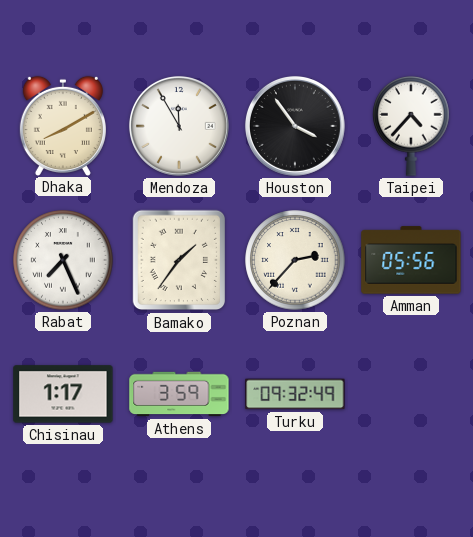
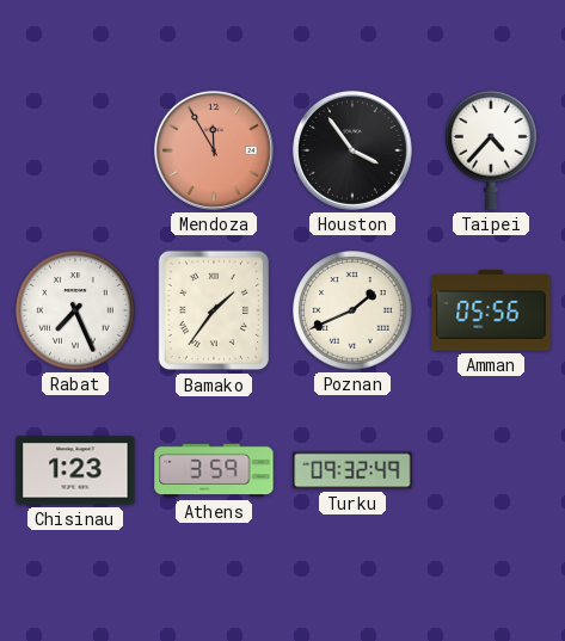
Dhaka: 8:10 -> none (63, 125)
Mendoza dial: white -> salmon (214, 150)
Poznan: 2:37 -> 1:41 (352, 310)
Chisinau: 1:17 -> 1:23 (75, 470)
